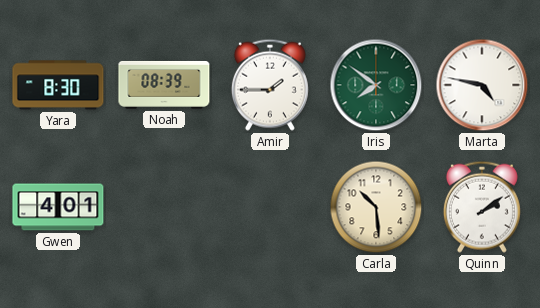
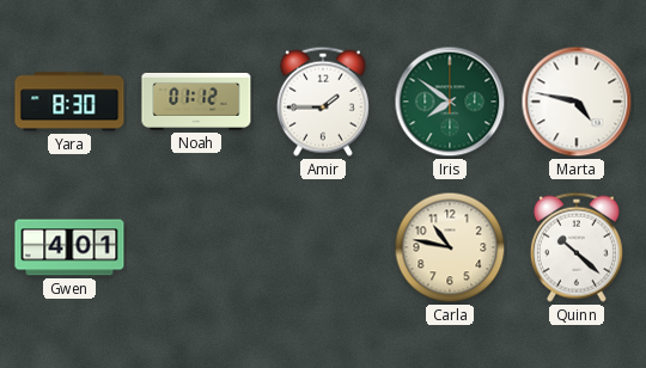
Noah: 08:39 -> 01:12 (196, 102)
Carla: 10:29 -> 10:47 (450, 247)
Quinn: 2:09 -> 10:22 (577, 247)
